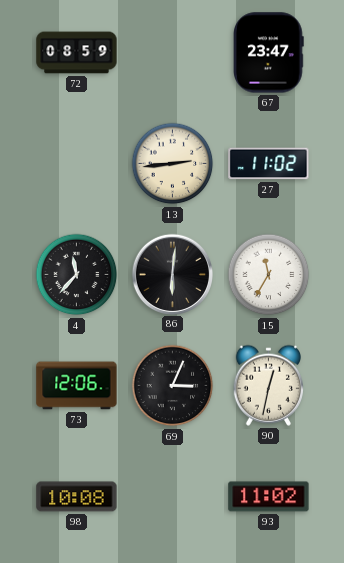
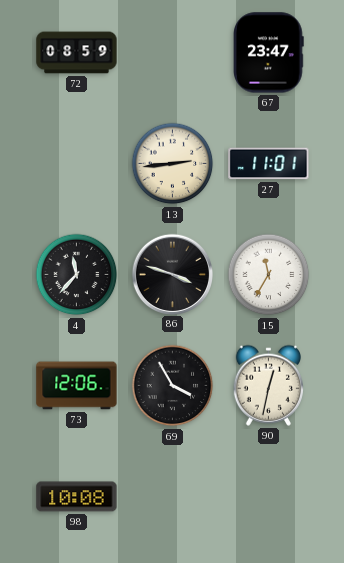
27: 11:02 -> 11:01 (269, 164)
86: 6:01 -> 3:48 (172, 274)
69: 3:04 -> 3:55 (173, 386)
93: 11:02 -> none (269, 497)
